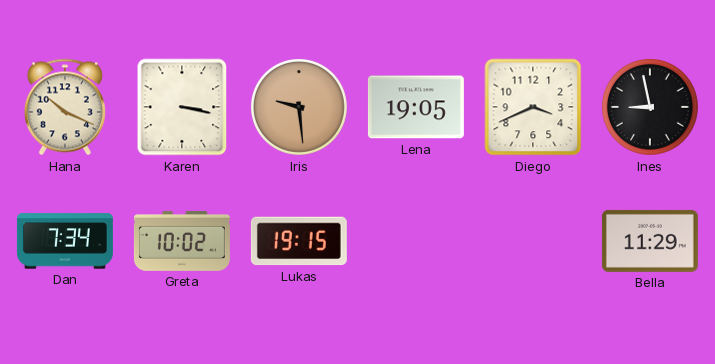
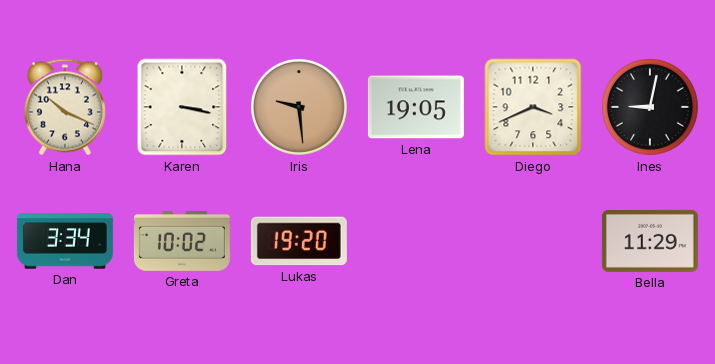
Ines: 8:58 -> 9:02 (650, 107)
Dan: 7:34 -> 3:34 (65, 241)
Lukas: 19:15 -> 19:20 (299, 241)
